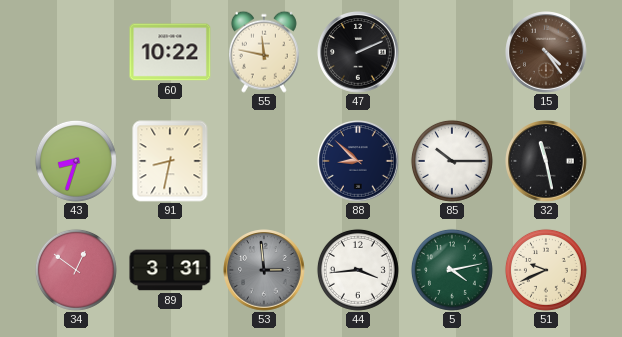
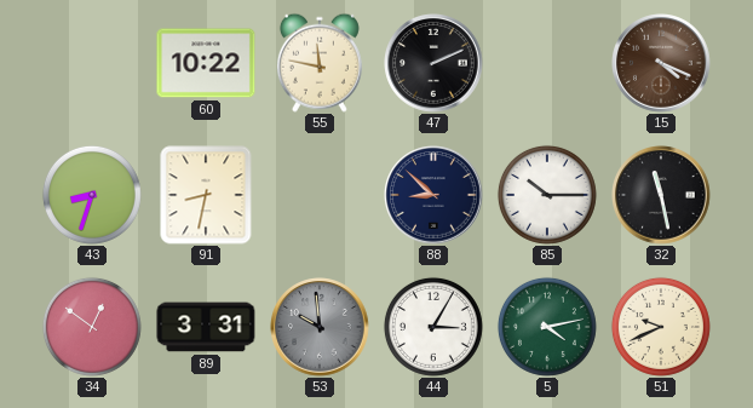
15: 4:24 -> 4:19 (661, 63)
53: 2:59 -> 9:59 (320, 327)
44: 3:44 -> 3:05 (433, 327)
